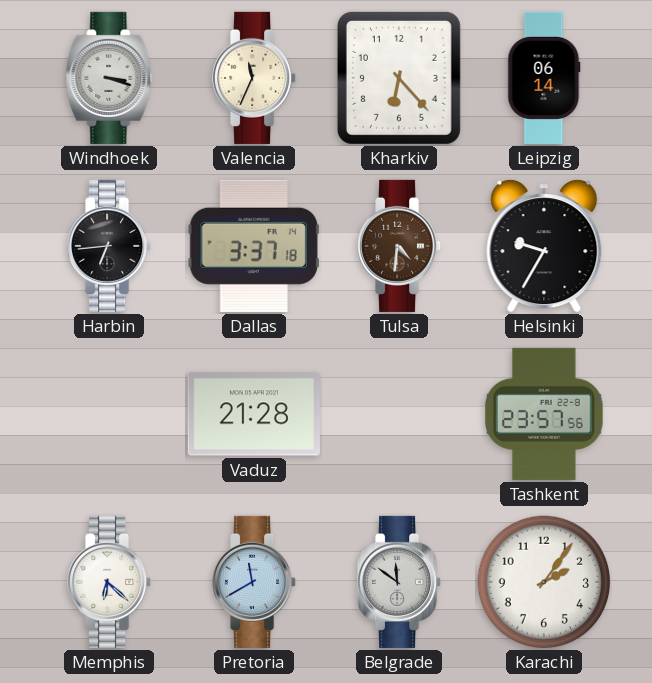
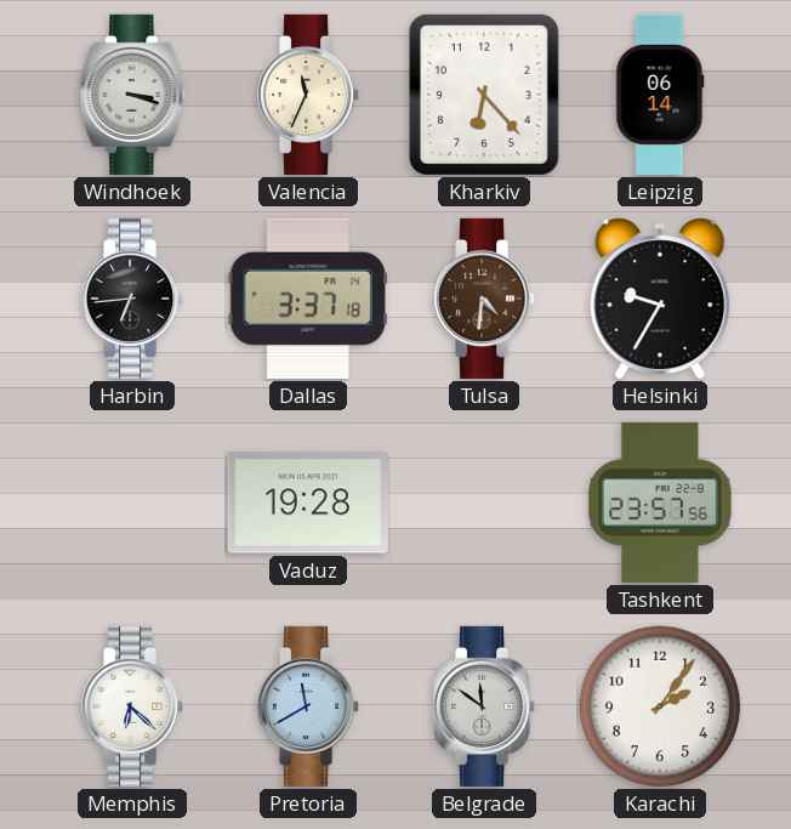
Vaduz: 21:28 -> 19:28 (308, 502)
